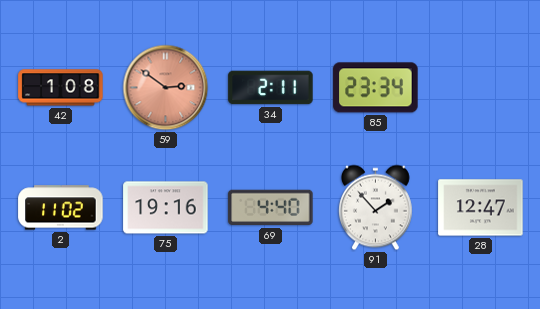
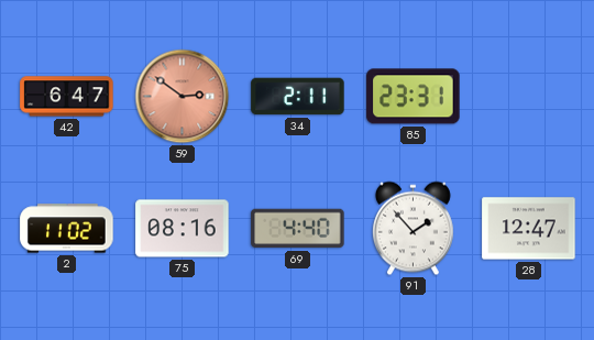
42: 1:08 -> 6:47 (67, 97)
85: 23:34 -> 23:31 (414, 97)
75: 19:16 -> 08:16 (183, 229)
